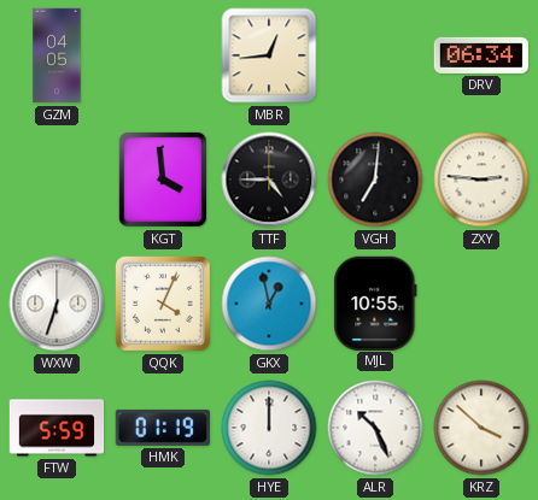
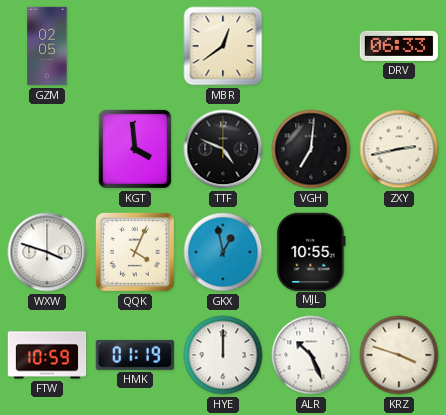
GZM: 04:05 -> 02:05 (47, 46)
MBR: 12:44 -> 12:39 (223, 46)
DRV: 06:34 -> 06:33 (398, 46)
TTF: 4:45 -> 4:49 (223, 149)
ZXY: 2:46 -> 2:43 (399, 149)
WXW: 6:33 -> 3:48 (47, 252)
FTW: 5:59 -> 10:59 (47, 355)
KRZ: 3:52 -> 3:48 (399, 355)
